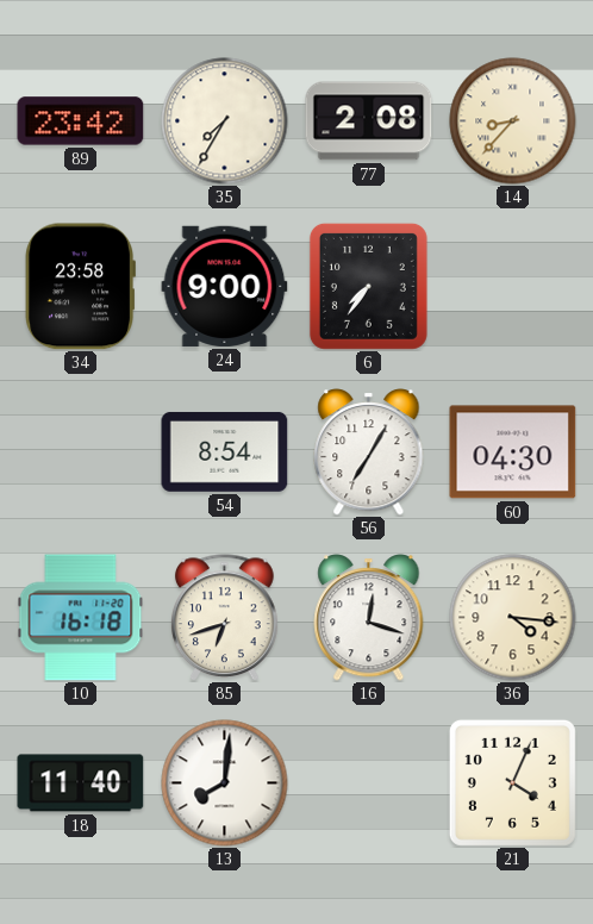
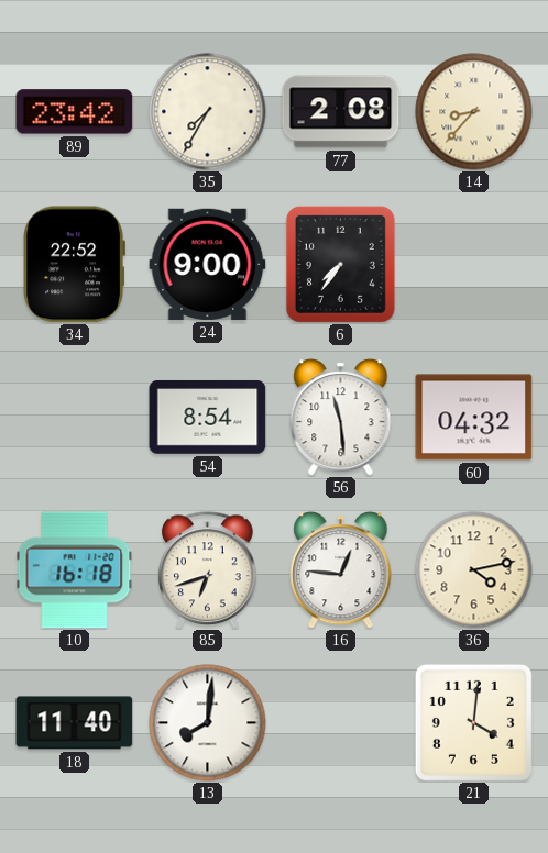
34: 23:58 -> 22:52 (74, 265)
56: 7:05 -> 11:29 (341, 418)
60: 04:30 -> 04:32 (474, 418)
16: 12:18 -> 12:46 (341, 570)
36: 4:16 -> 4:13 (474, 570)
21: 4:04 -> 4:01 (473, 722)
